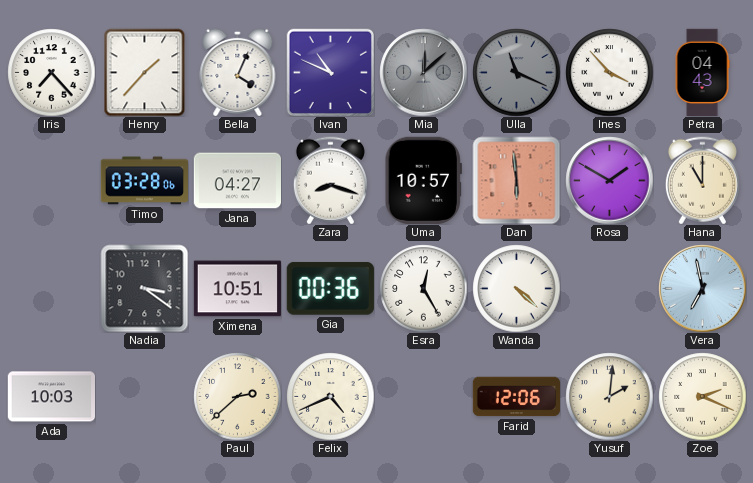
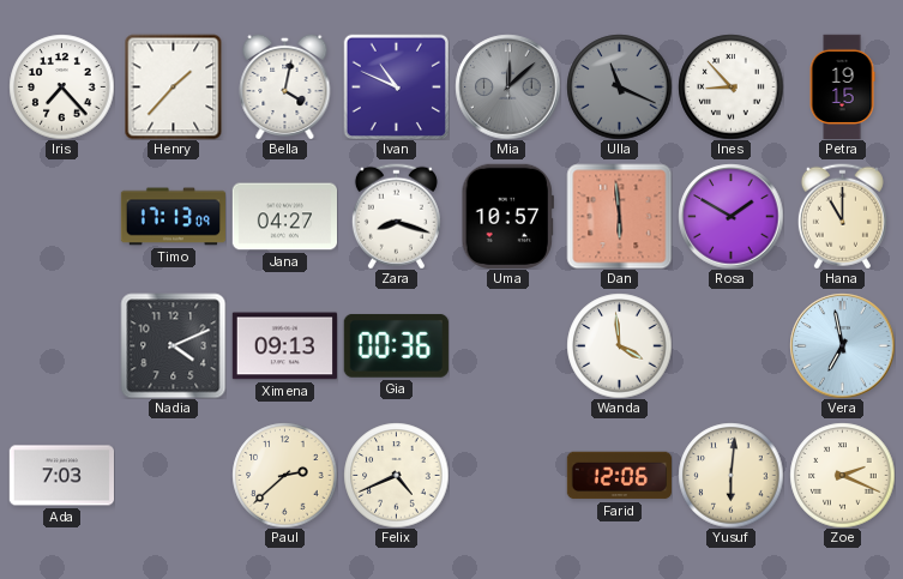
Bella: 4:04 -> 4:02 (285, 86)
Ines: 3:53 -> 8:53 (730, 86)
Petra: 04:43 -> 19:15 (842, 86)
Timo: 03:28 -> 17:13 (173, 217)
Nadia: 3:21 -> 4:11 (173, 345)
Ximena: 10:51 -> 09:13 (284, 346)
Esra: 12:25 -> none (423, 288)
Wanda: 4:22 -> 3:59 (619, 345)
Ada: 10:03 -> 7:03 (61, 476)
Yusuf: 2:01 -> 6:01 (730, 475)
